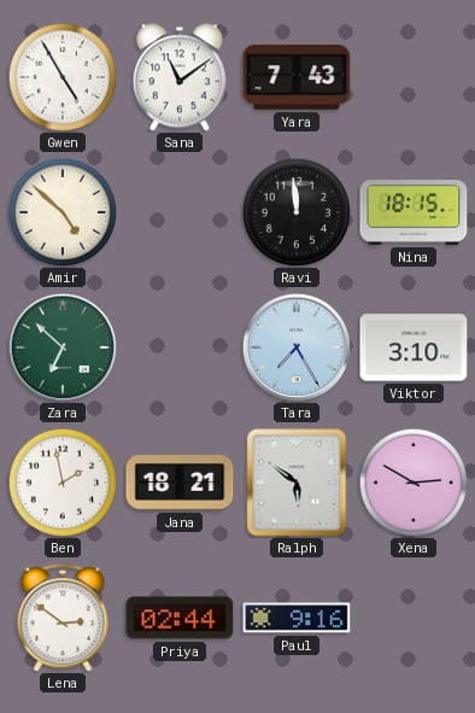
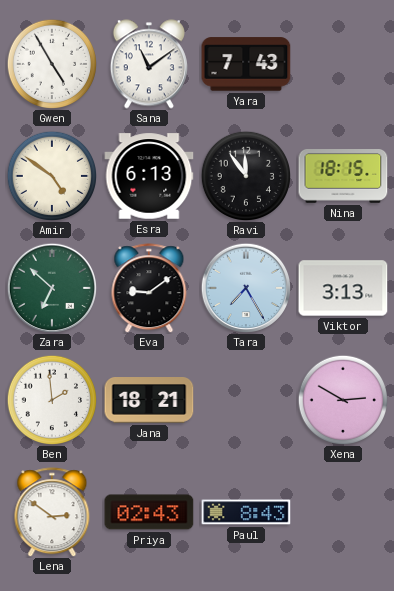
Amir: 4:52 -> 4:51 (51, 175)
Esra: none -> 6:13 (149, 176)
Ravi: 11:59 -> 11:54 (245, 175)
Eva: none -> 9:09 (149, 288)
Viktor: 3:10 -> 3:13 (343, 288)
Ben: 1:58 -> 1:59 (51, 399)
Ralph: 5:51 -> none (297, 483)
Priya: 02:44 -> 02:43 (149, 512)
Paul: 9:16 -> 8:43 (246, 512)
